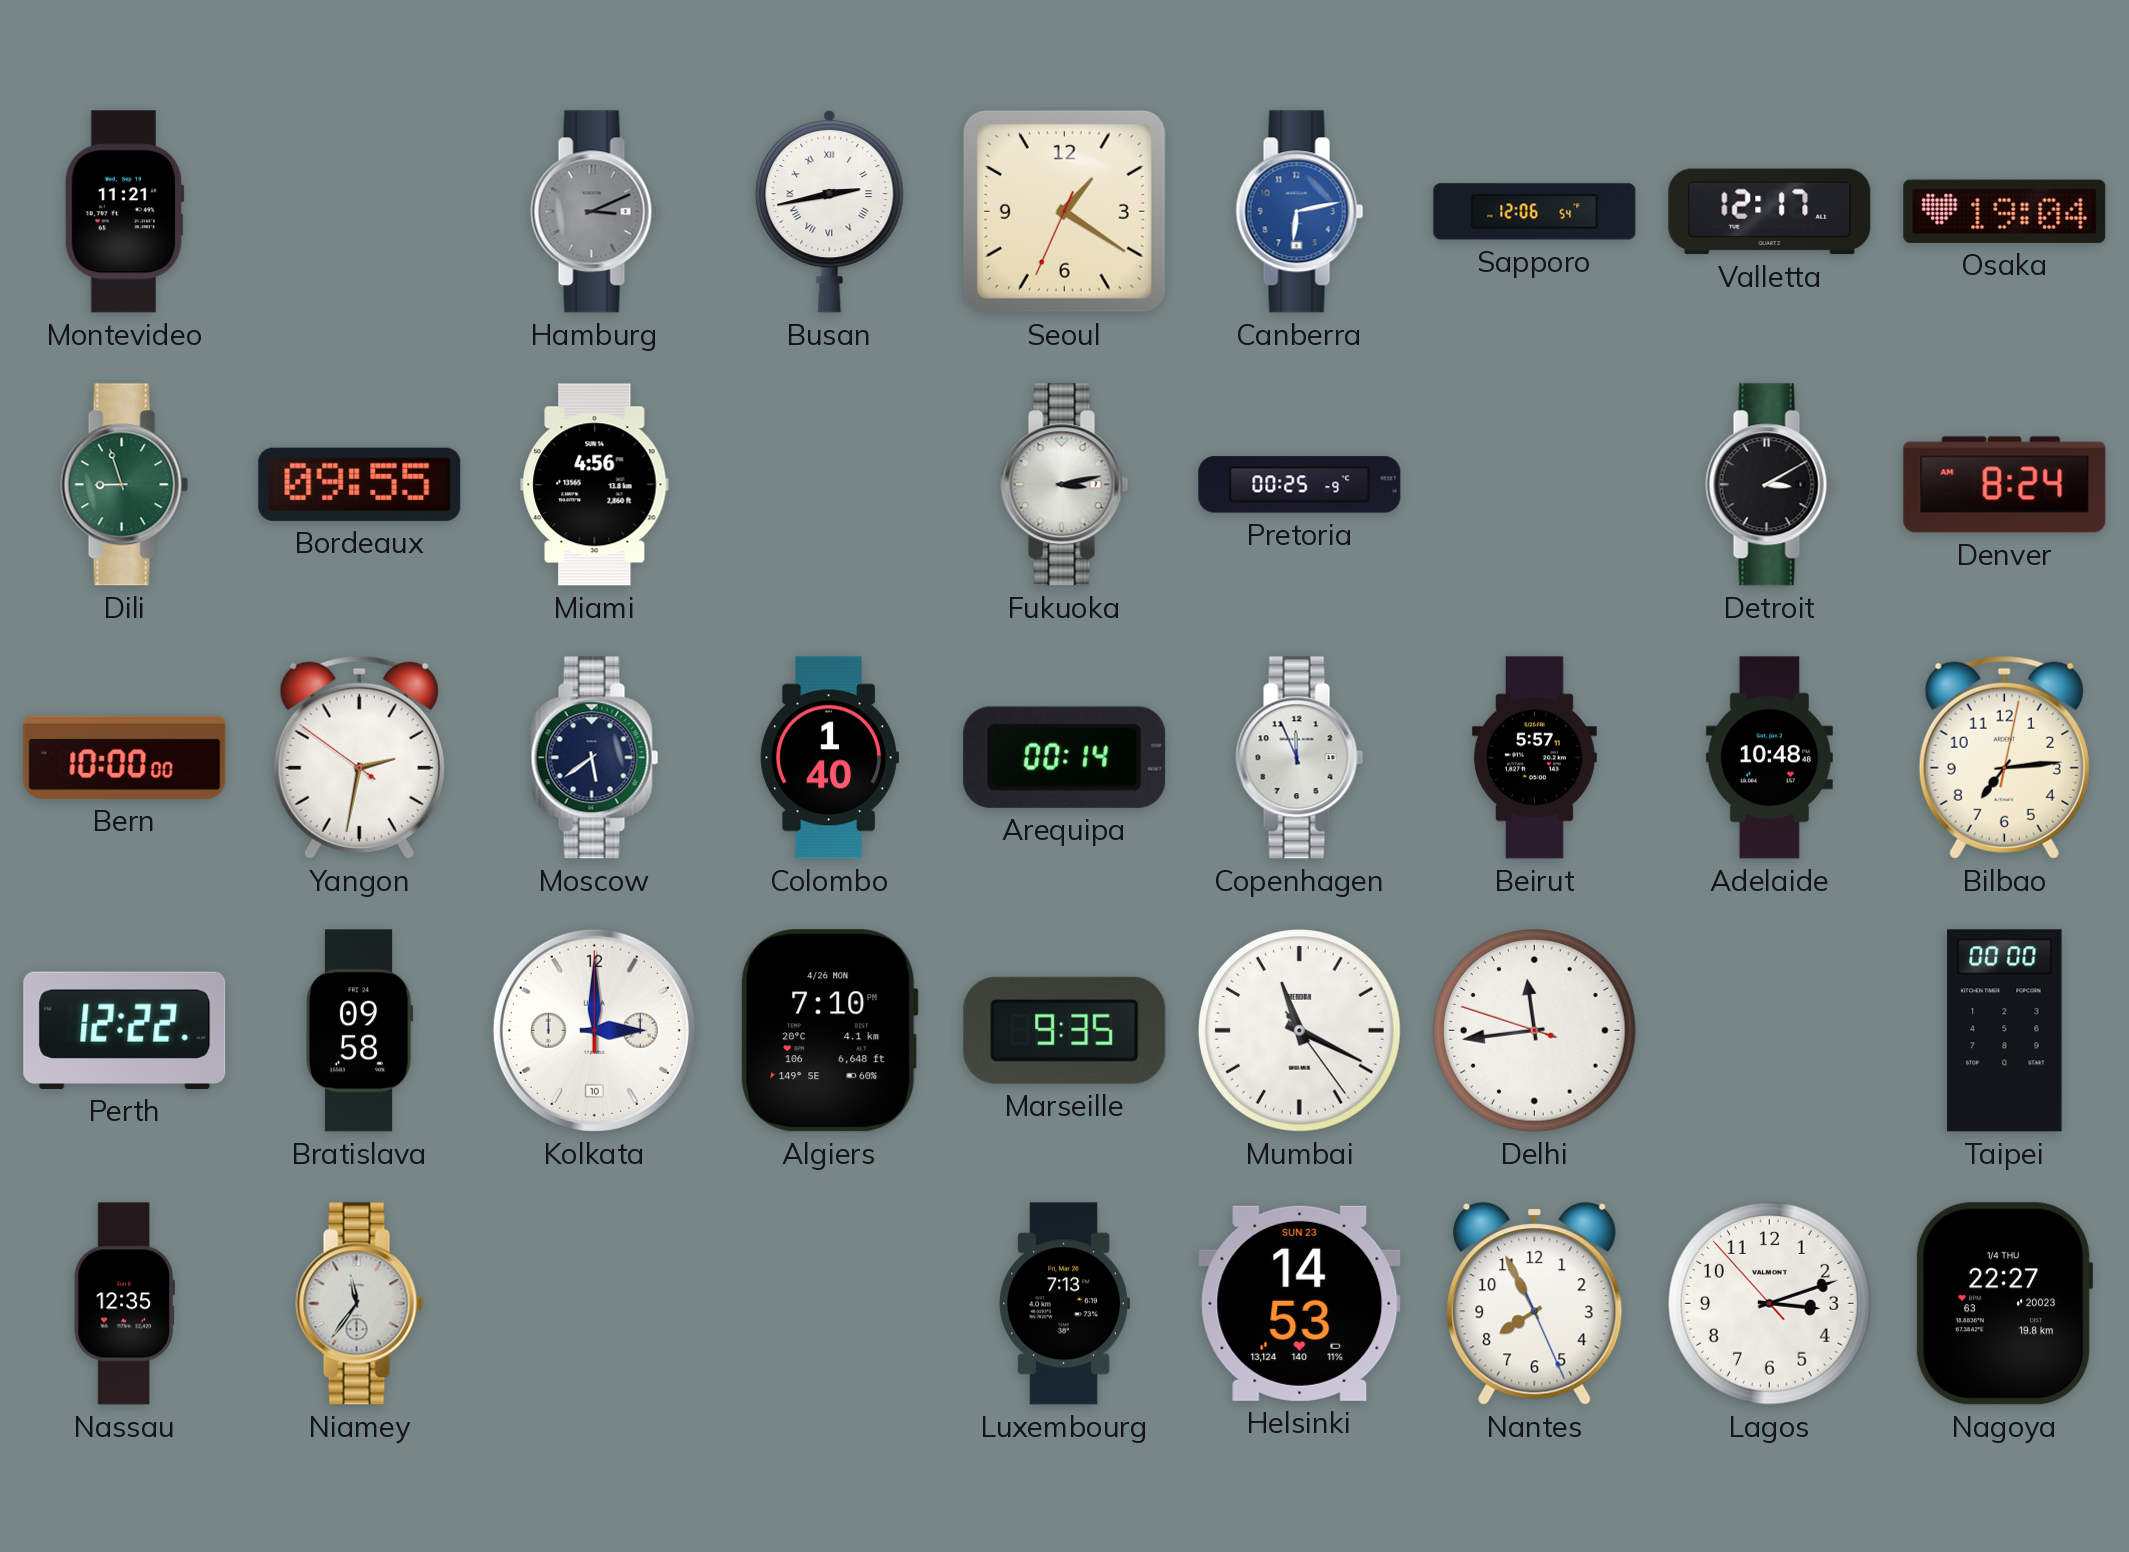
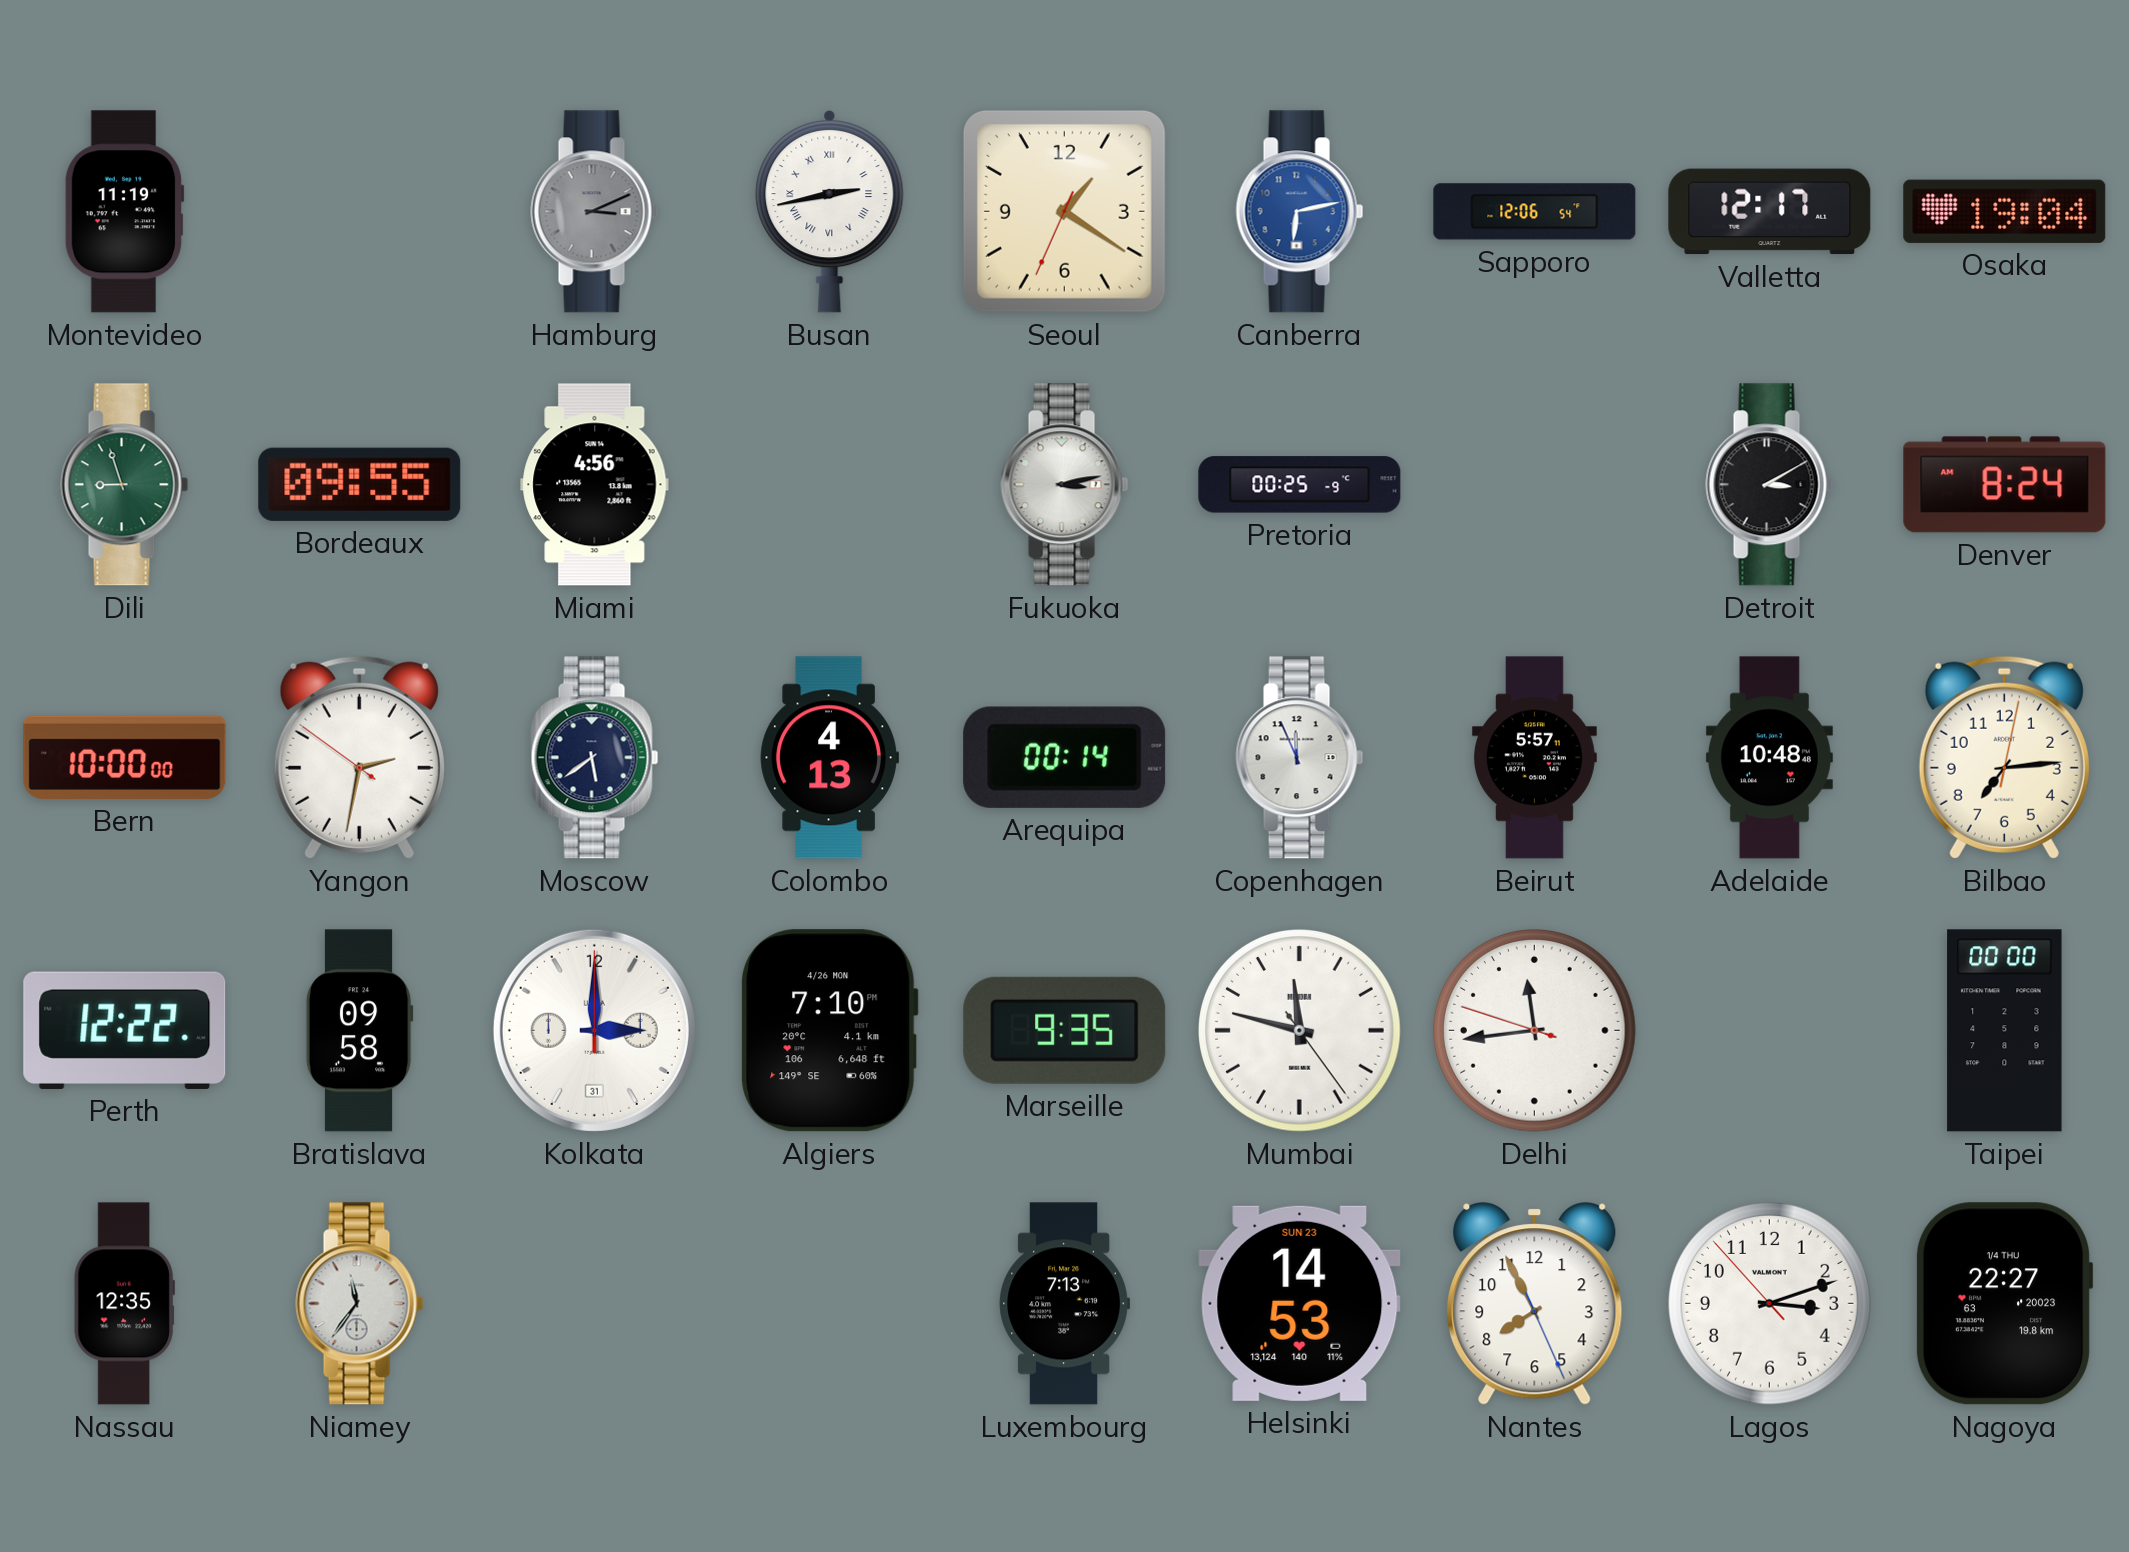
Montevideo: 11:21 -> 11:19 (124, 212)
Colombo: 1:40 -> 4:13 (829, 758)
Kolkata date: 10 -> 31 (594, 1030)
Mumbai: 11:19 -> 11:47 (1300, 1031)
